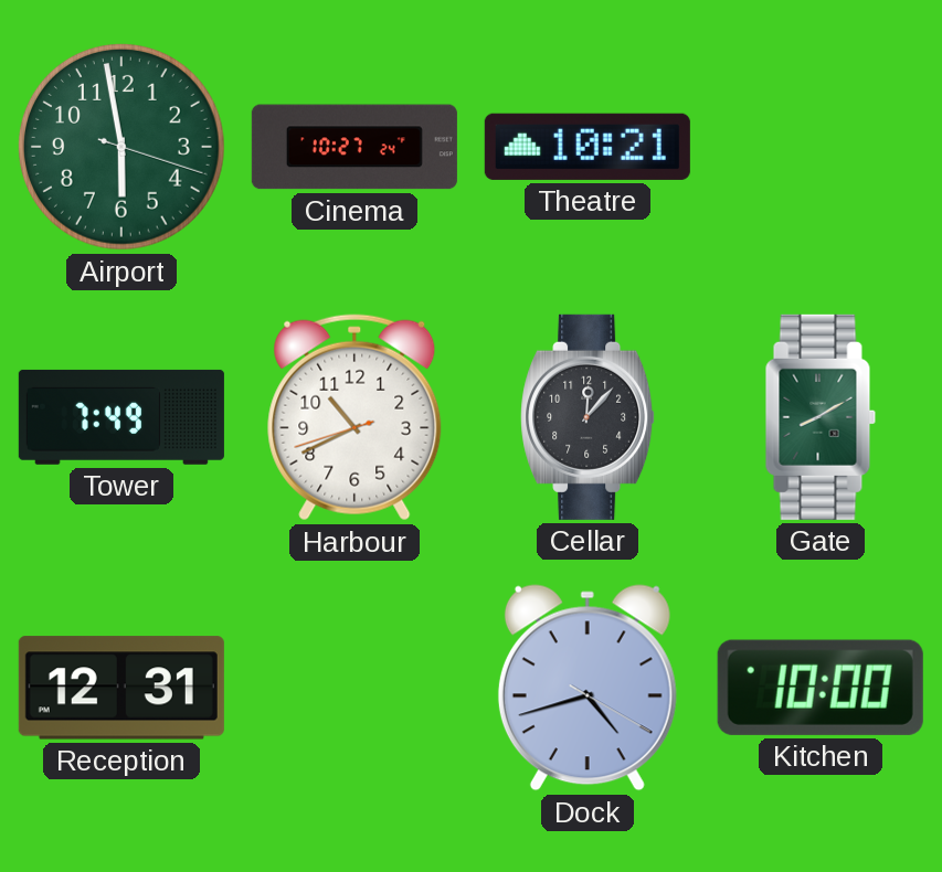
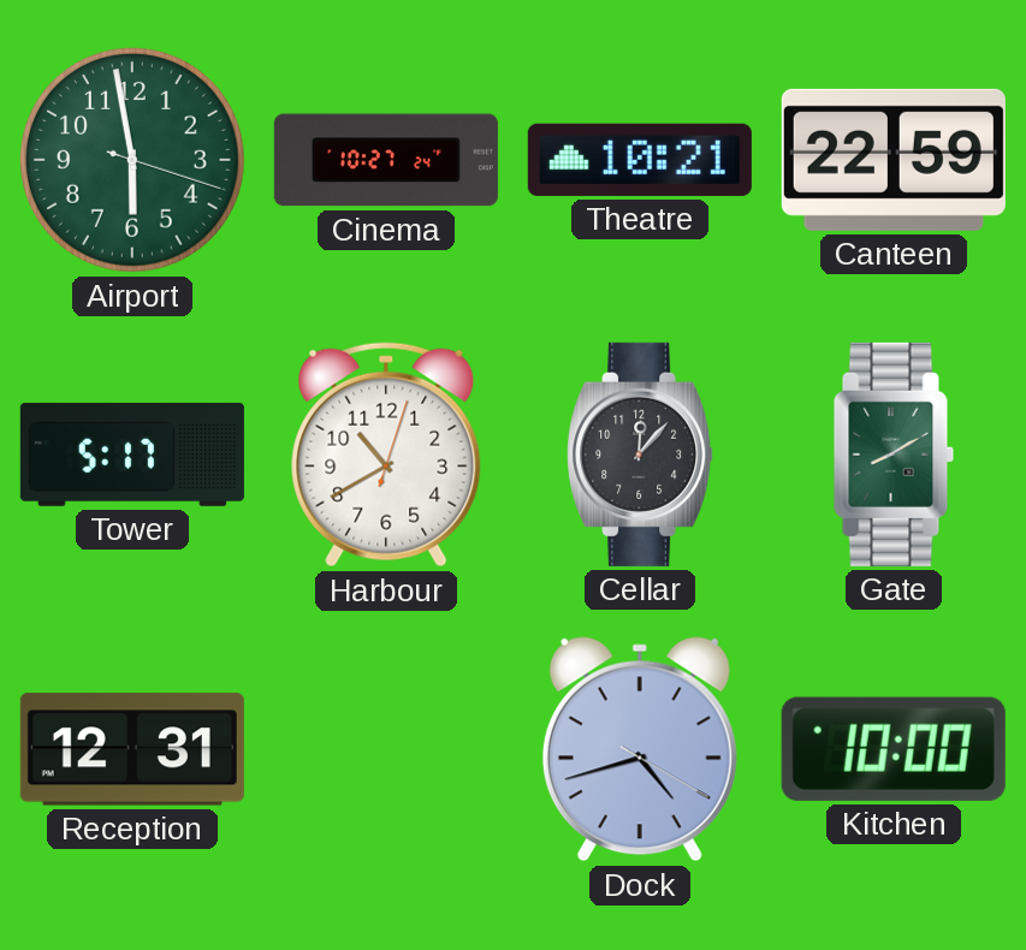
Canteen: none -> 22:59 (894, 160)
Tower: 7:49 -> 5:17 (132, 455)
Harbour: 10:40:42 -> 10:40:03 (386, 455)
